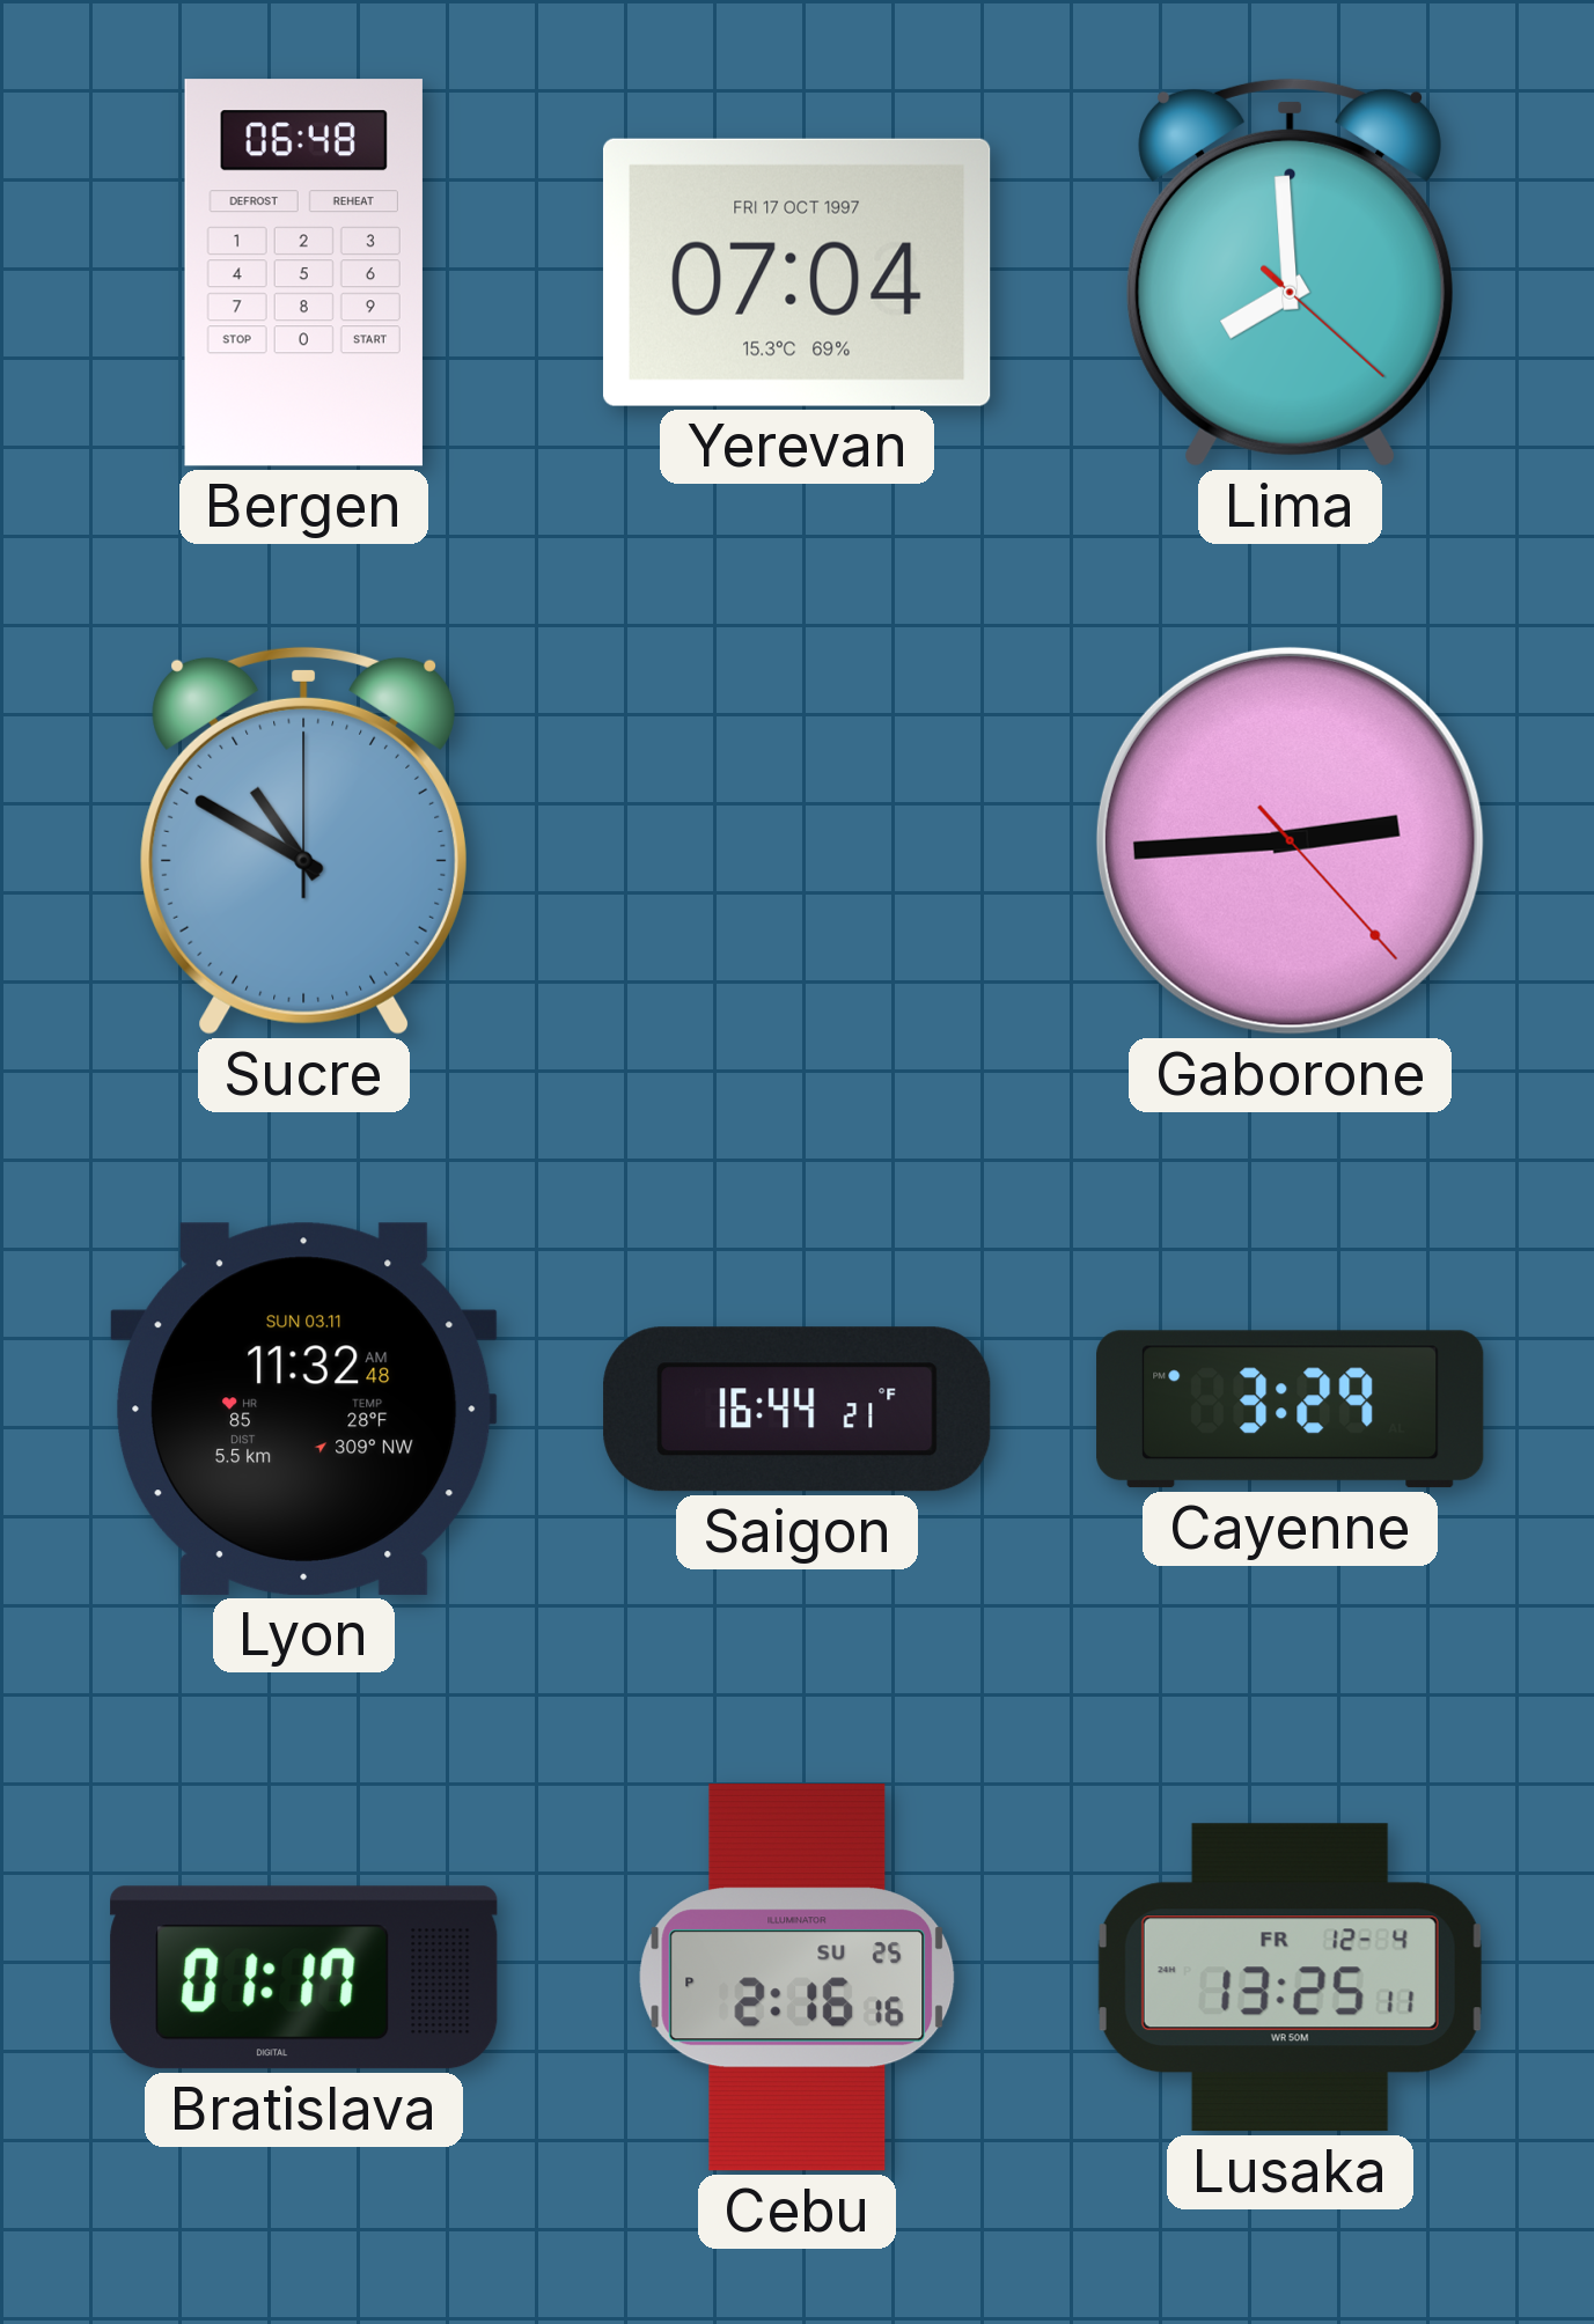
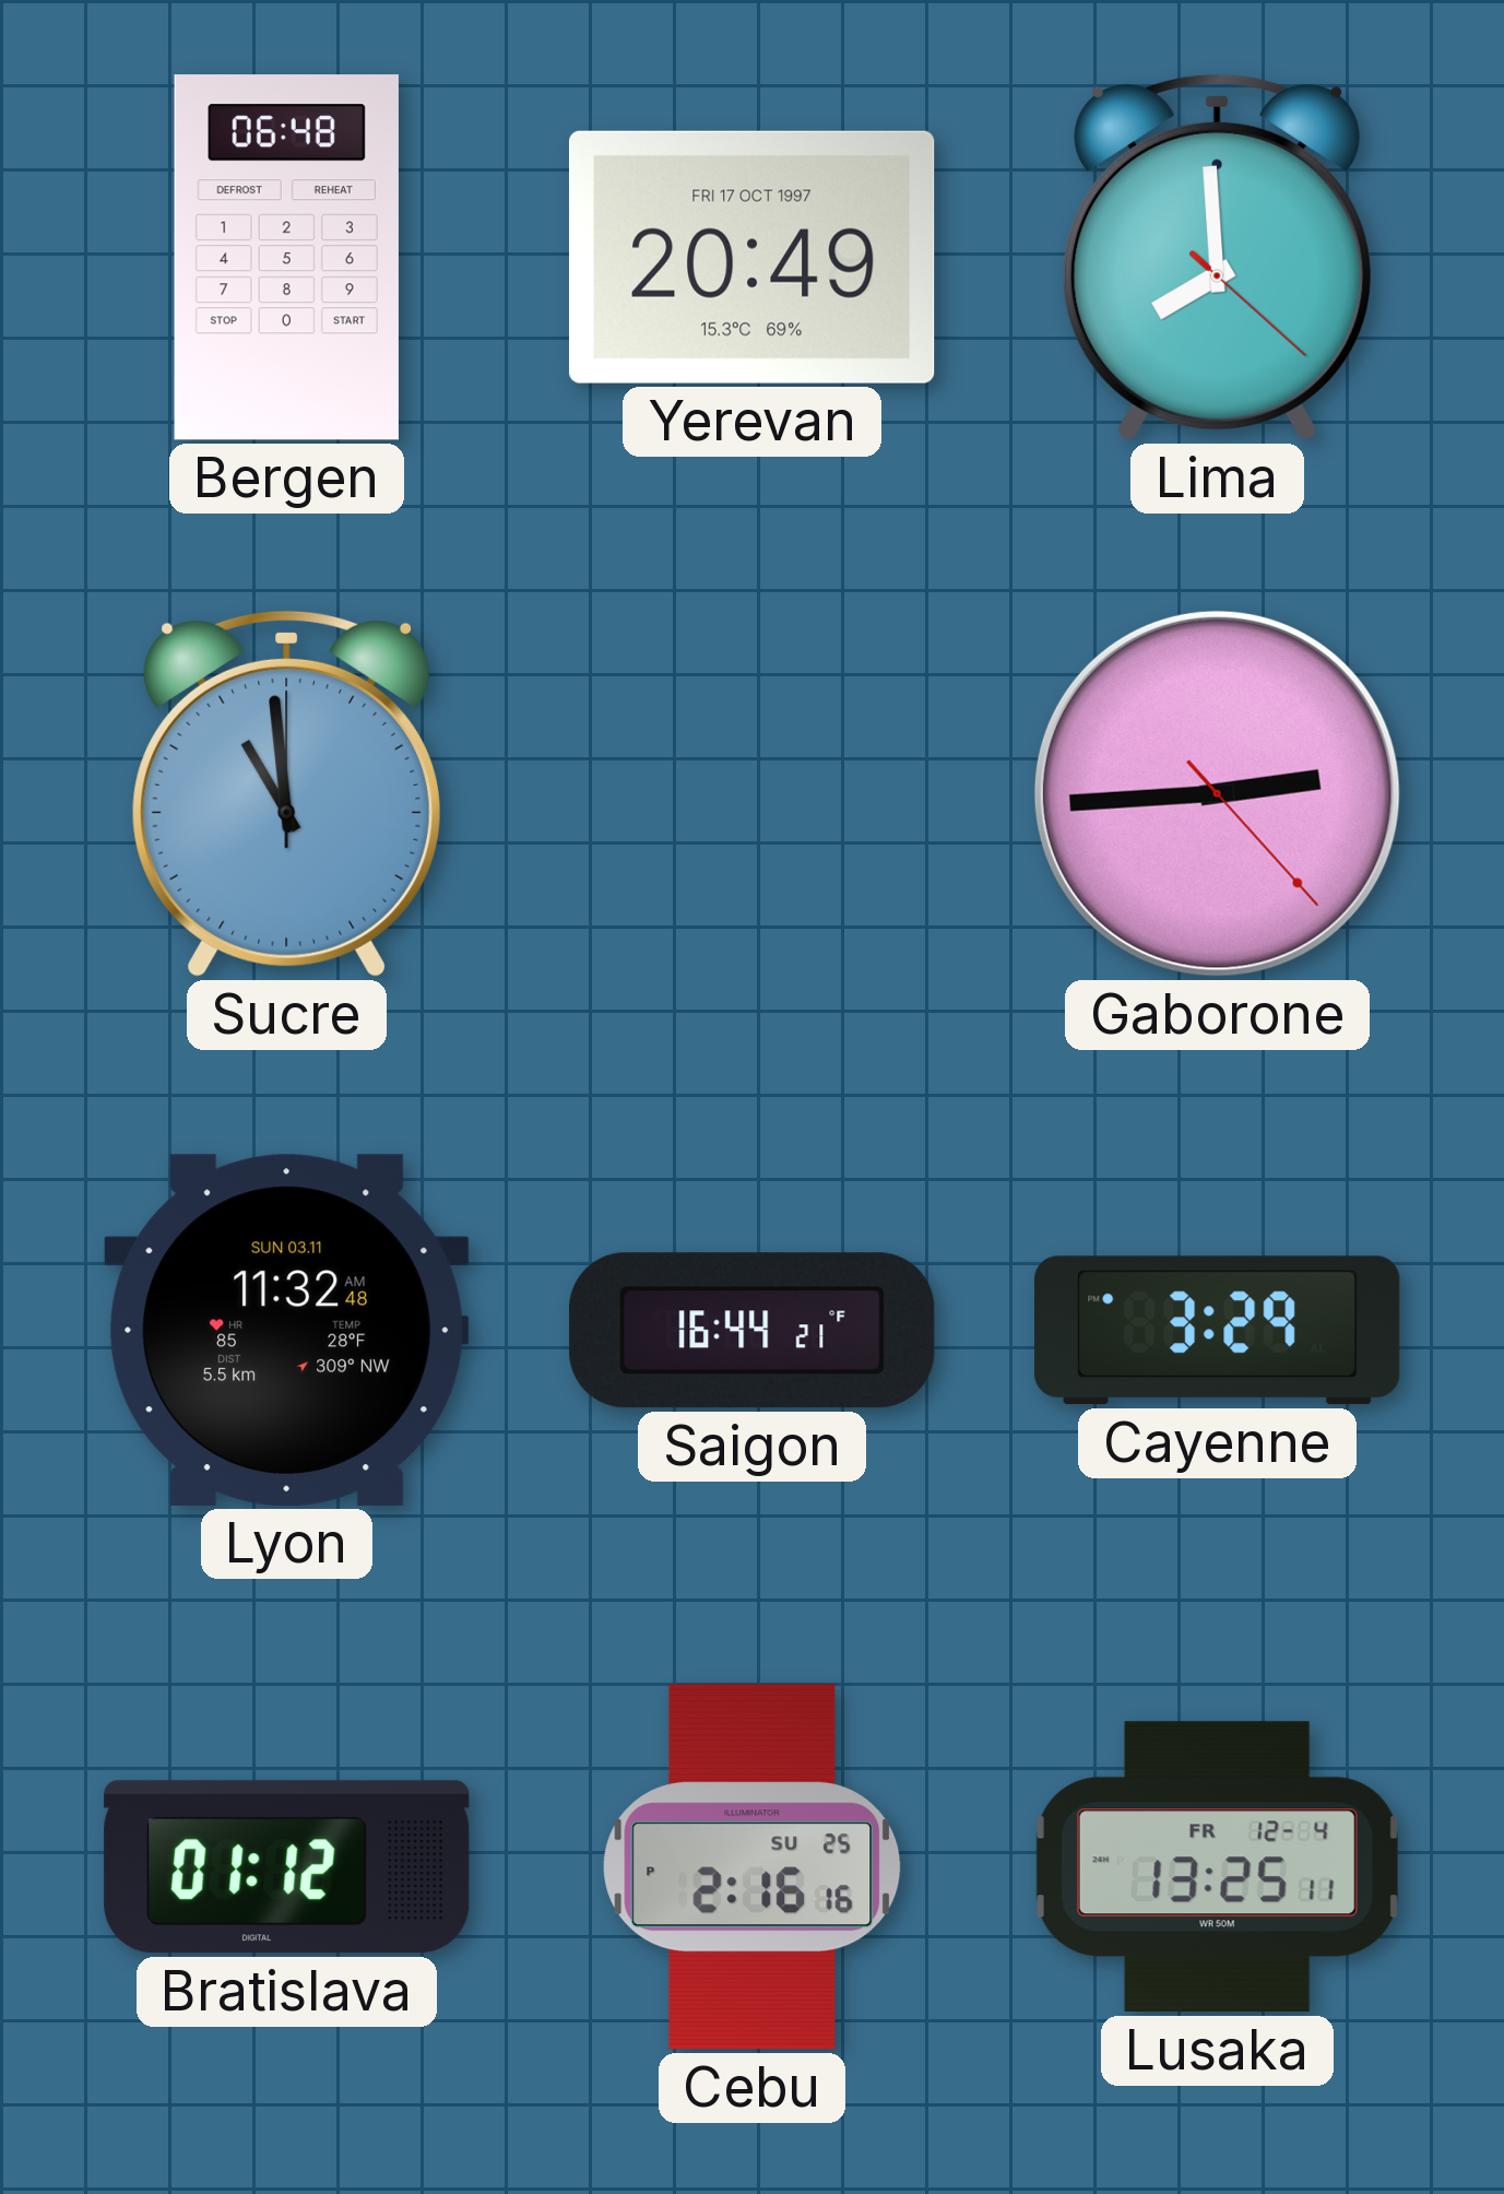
Yerevan: 07:04 -> 20:49 (751, 257)
Sucre: 10:50 -> 10:59 (286, 793)
Bratislava: 01:17 -> 01:12 (287, 1867)
